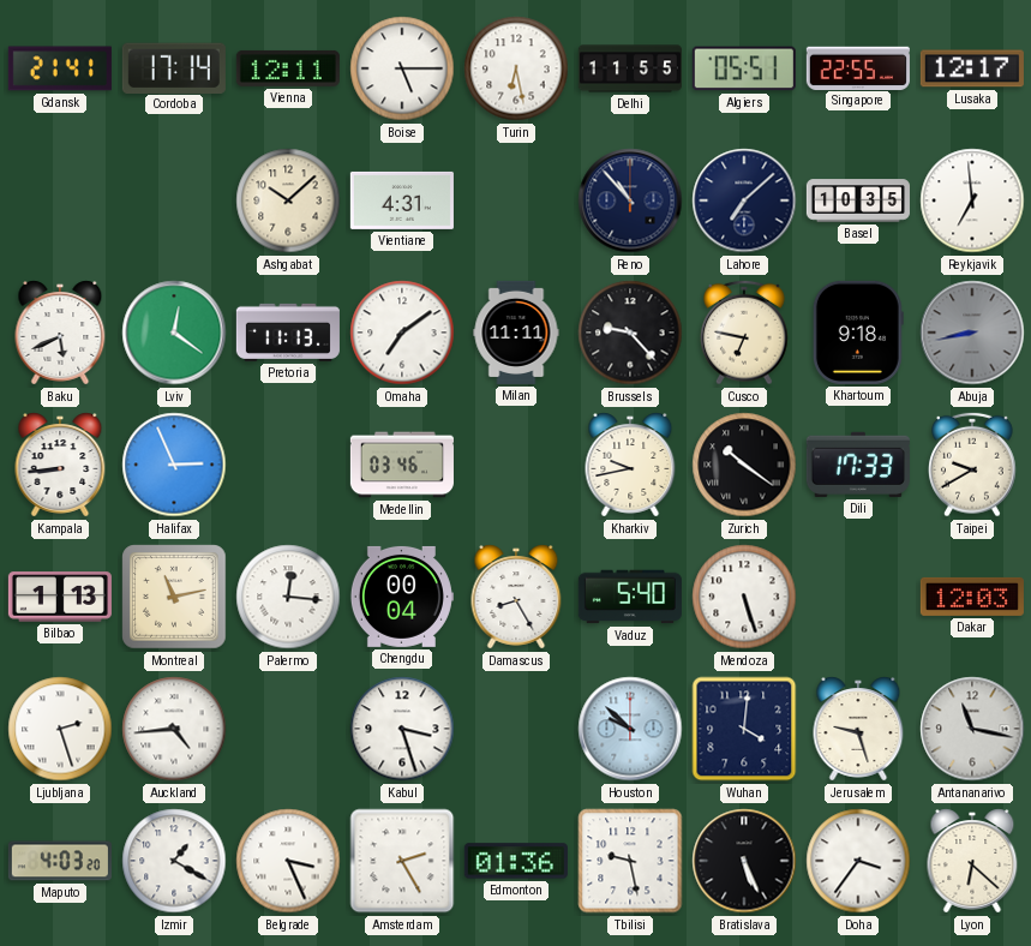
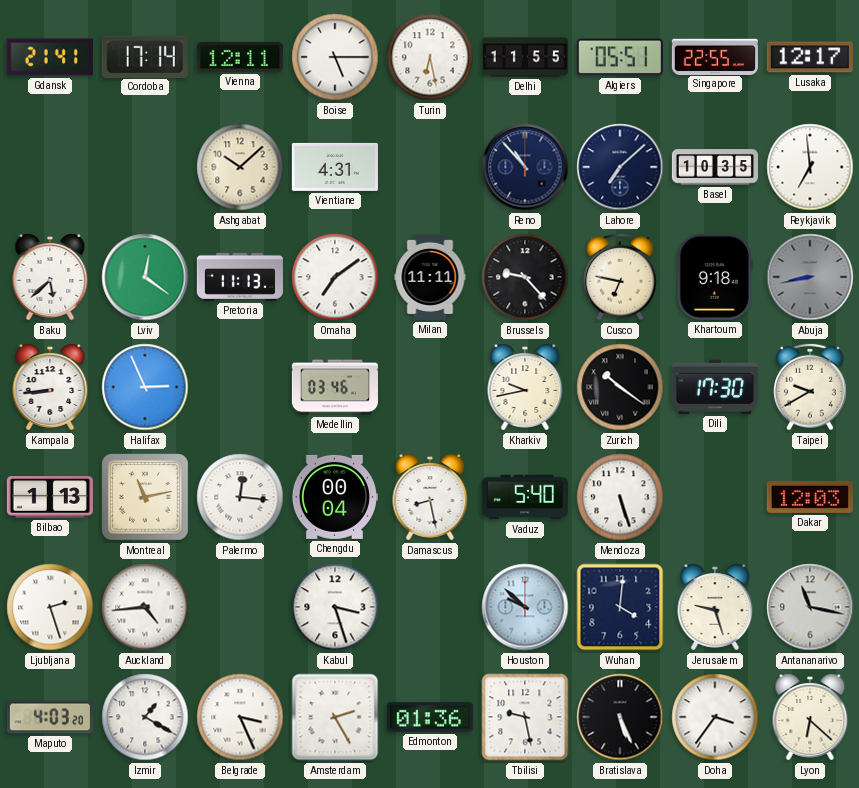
Baku: 5:41 -> 5:38 (50, 277)
Dili: 17:33 -> 17:30 (715, 387)
Damascus: 8:25 -> 8:28 (430, 497)
